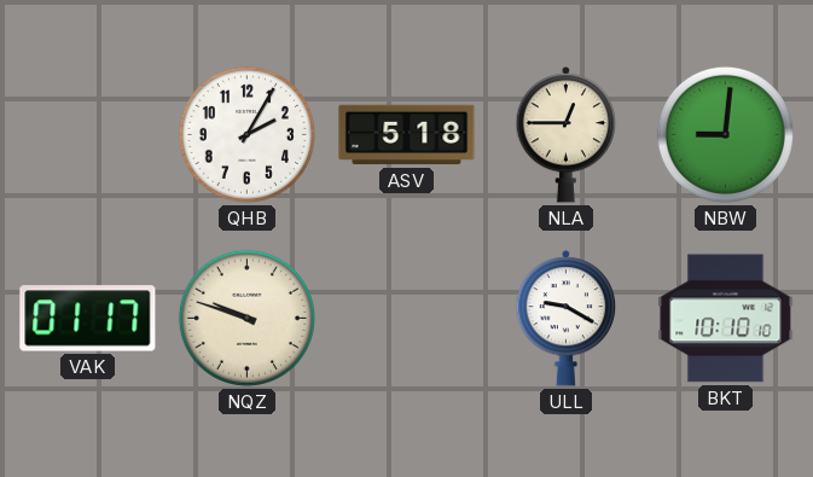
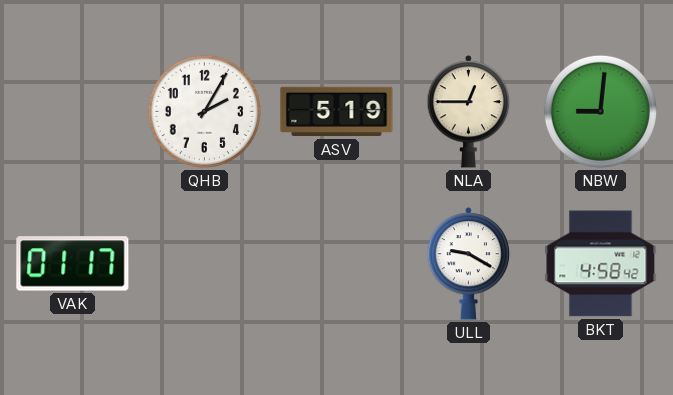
ASV: 5:18 -> 5:19 (337, 112)
NQZ: 9:48 -> none (246, 318)
BKT: 10:10 -> 4:58 (601, 264)
